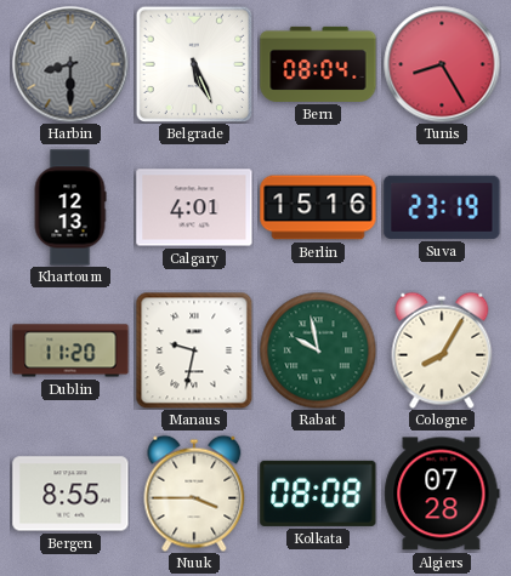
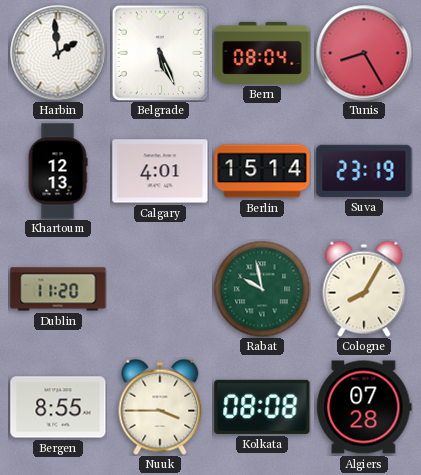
Harbin: 8:30 -> 1:59 (58, 53)
Harbin dial: grey -> white (58, 53)
Berlin: 15:16 -> 15:14 (262, 171)
Manaus: 9:32 -> none (194, 350)
